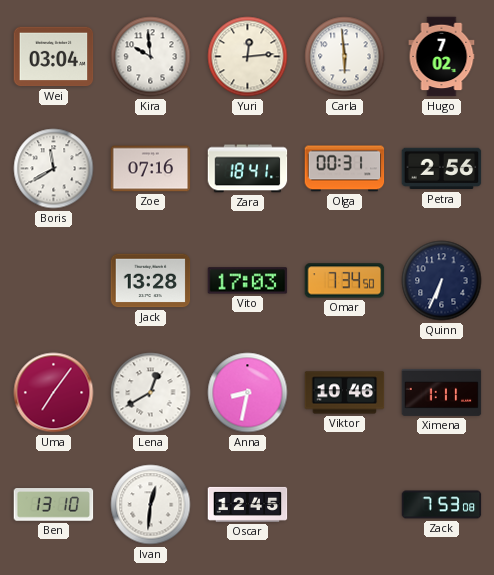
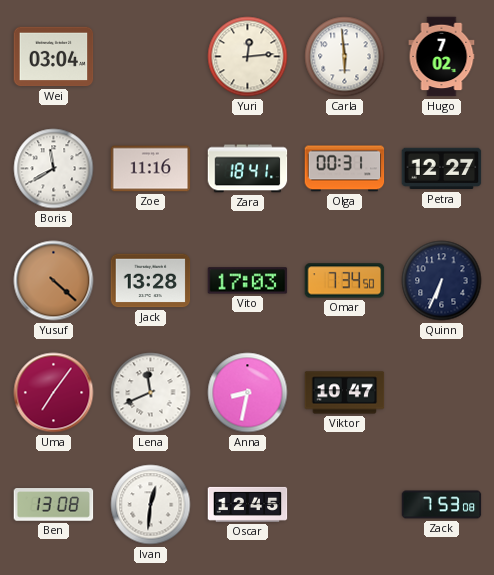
Kira: 9:59 -> none (151, 57)
Zoe: 07:16 -> 11:16 (151, 169)
Petra: 2:56 -> 12:27 (442, 169)
Yusuf: none -> 4:22 (54, 281)
Lena: 12:40 -> 11:41 (151, 393)
Viktor: 10:46 -> 10:47 (345, 393)
Ximena: 1:11 -> none (442, 392)
Ben: 13:10 -> 13:08 (54, 505)
